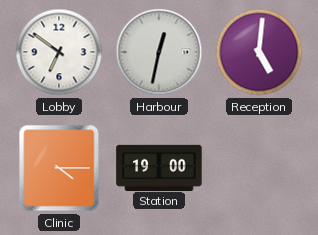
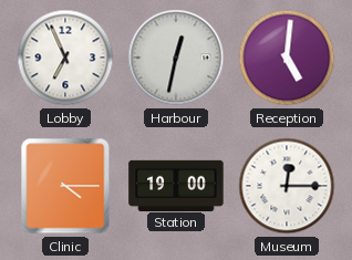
Lobby: 6:51 -> 6:56 (65, 58)
Museum: none -> 12:15 (287, 186)
